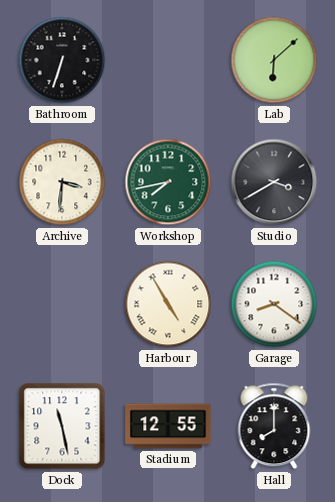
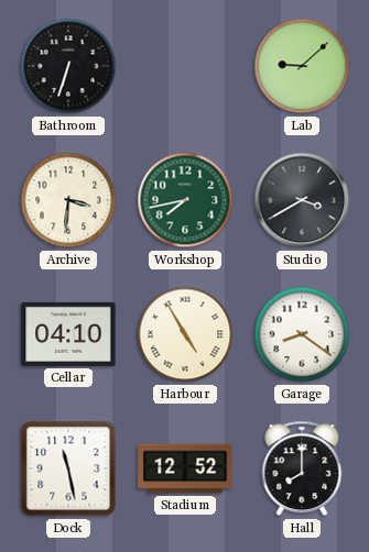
Lab: 6:08 -> 9:08 (302, 66)
Cellar: none -> 04:10 (68, 334)
Stadium: 12:55 -> 12:52 (185, 468)
